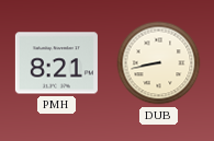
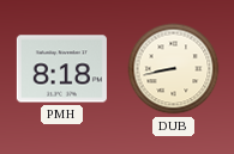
PMH: 8:21 -> 8:18 (61, 69)
